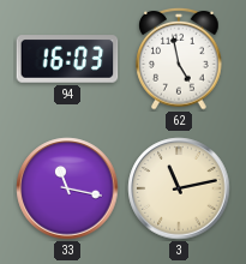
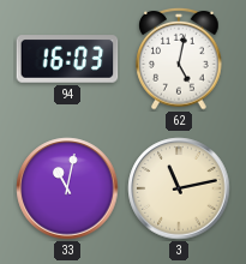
62: 4:58 -> 5:02 (179, 59)
33: 11:17 -> 11:02 (67, 188)
